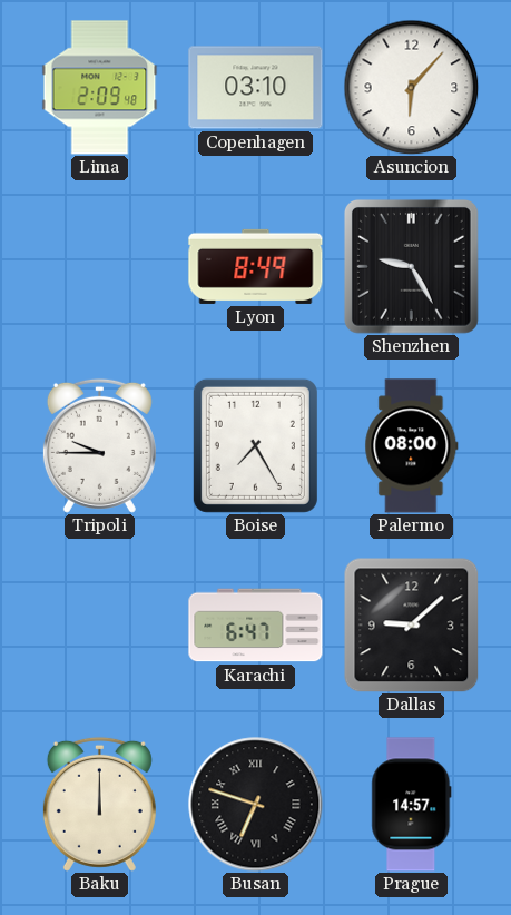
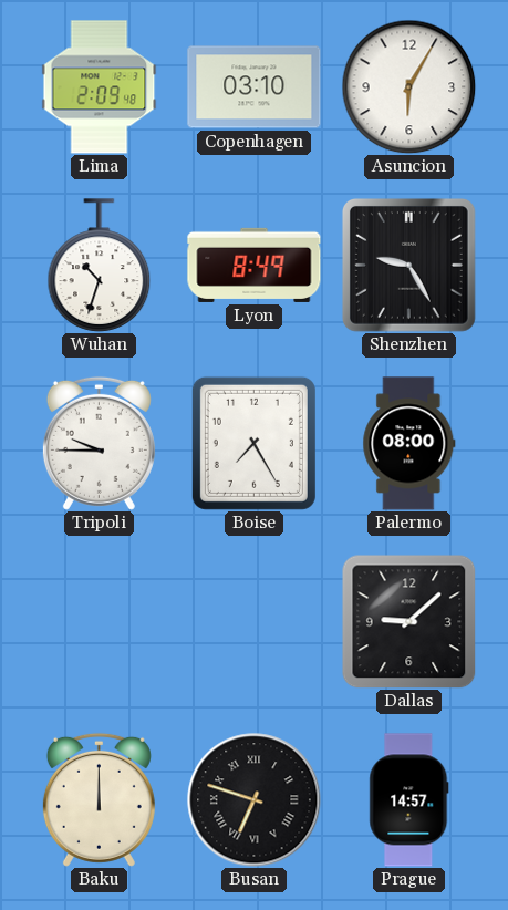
Asuncion: 6:07 -> 6:05 (408, 86)
Wuhan: none -> 10:33 (100, 266)
Karachi: 6:47 -> none (256, 626)
